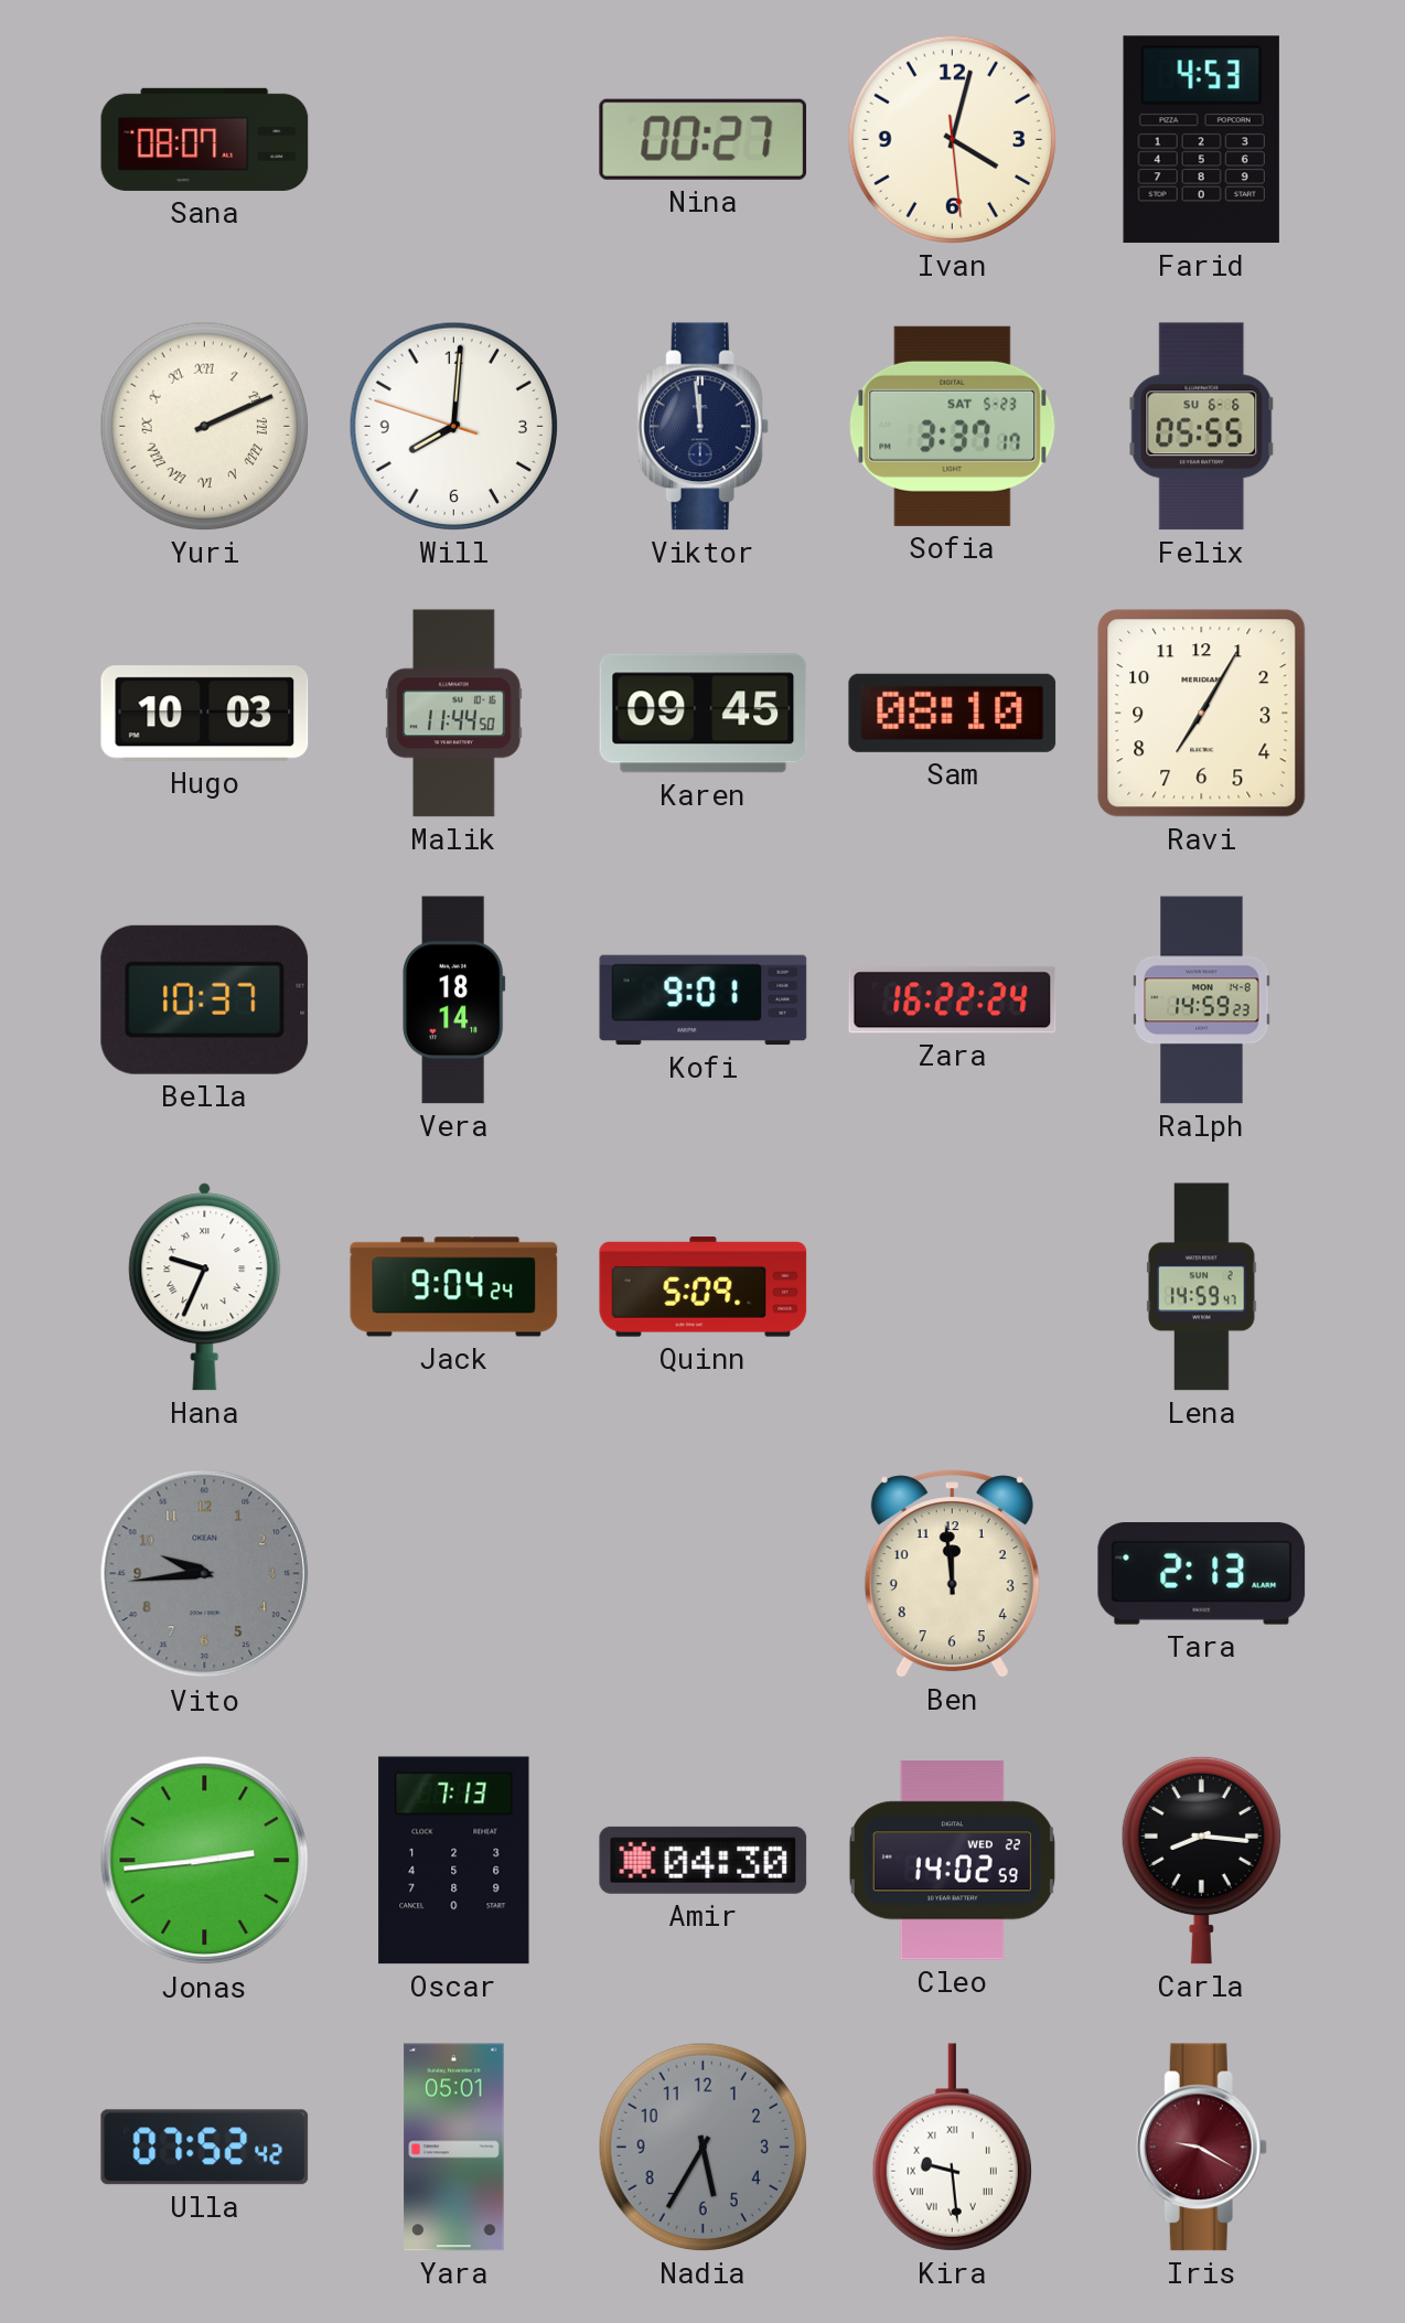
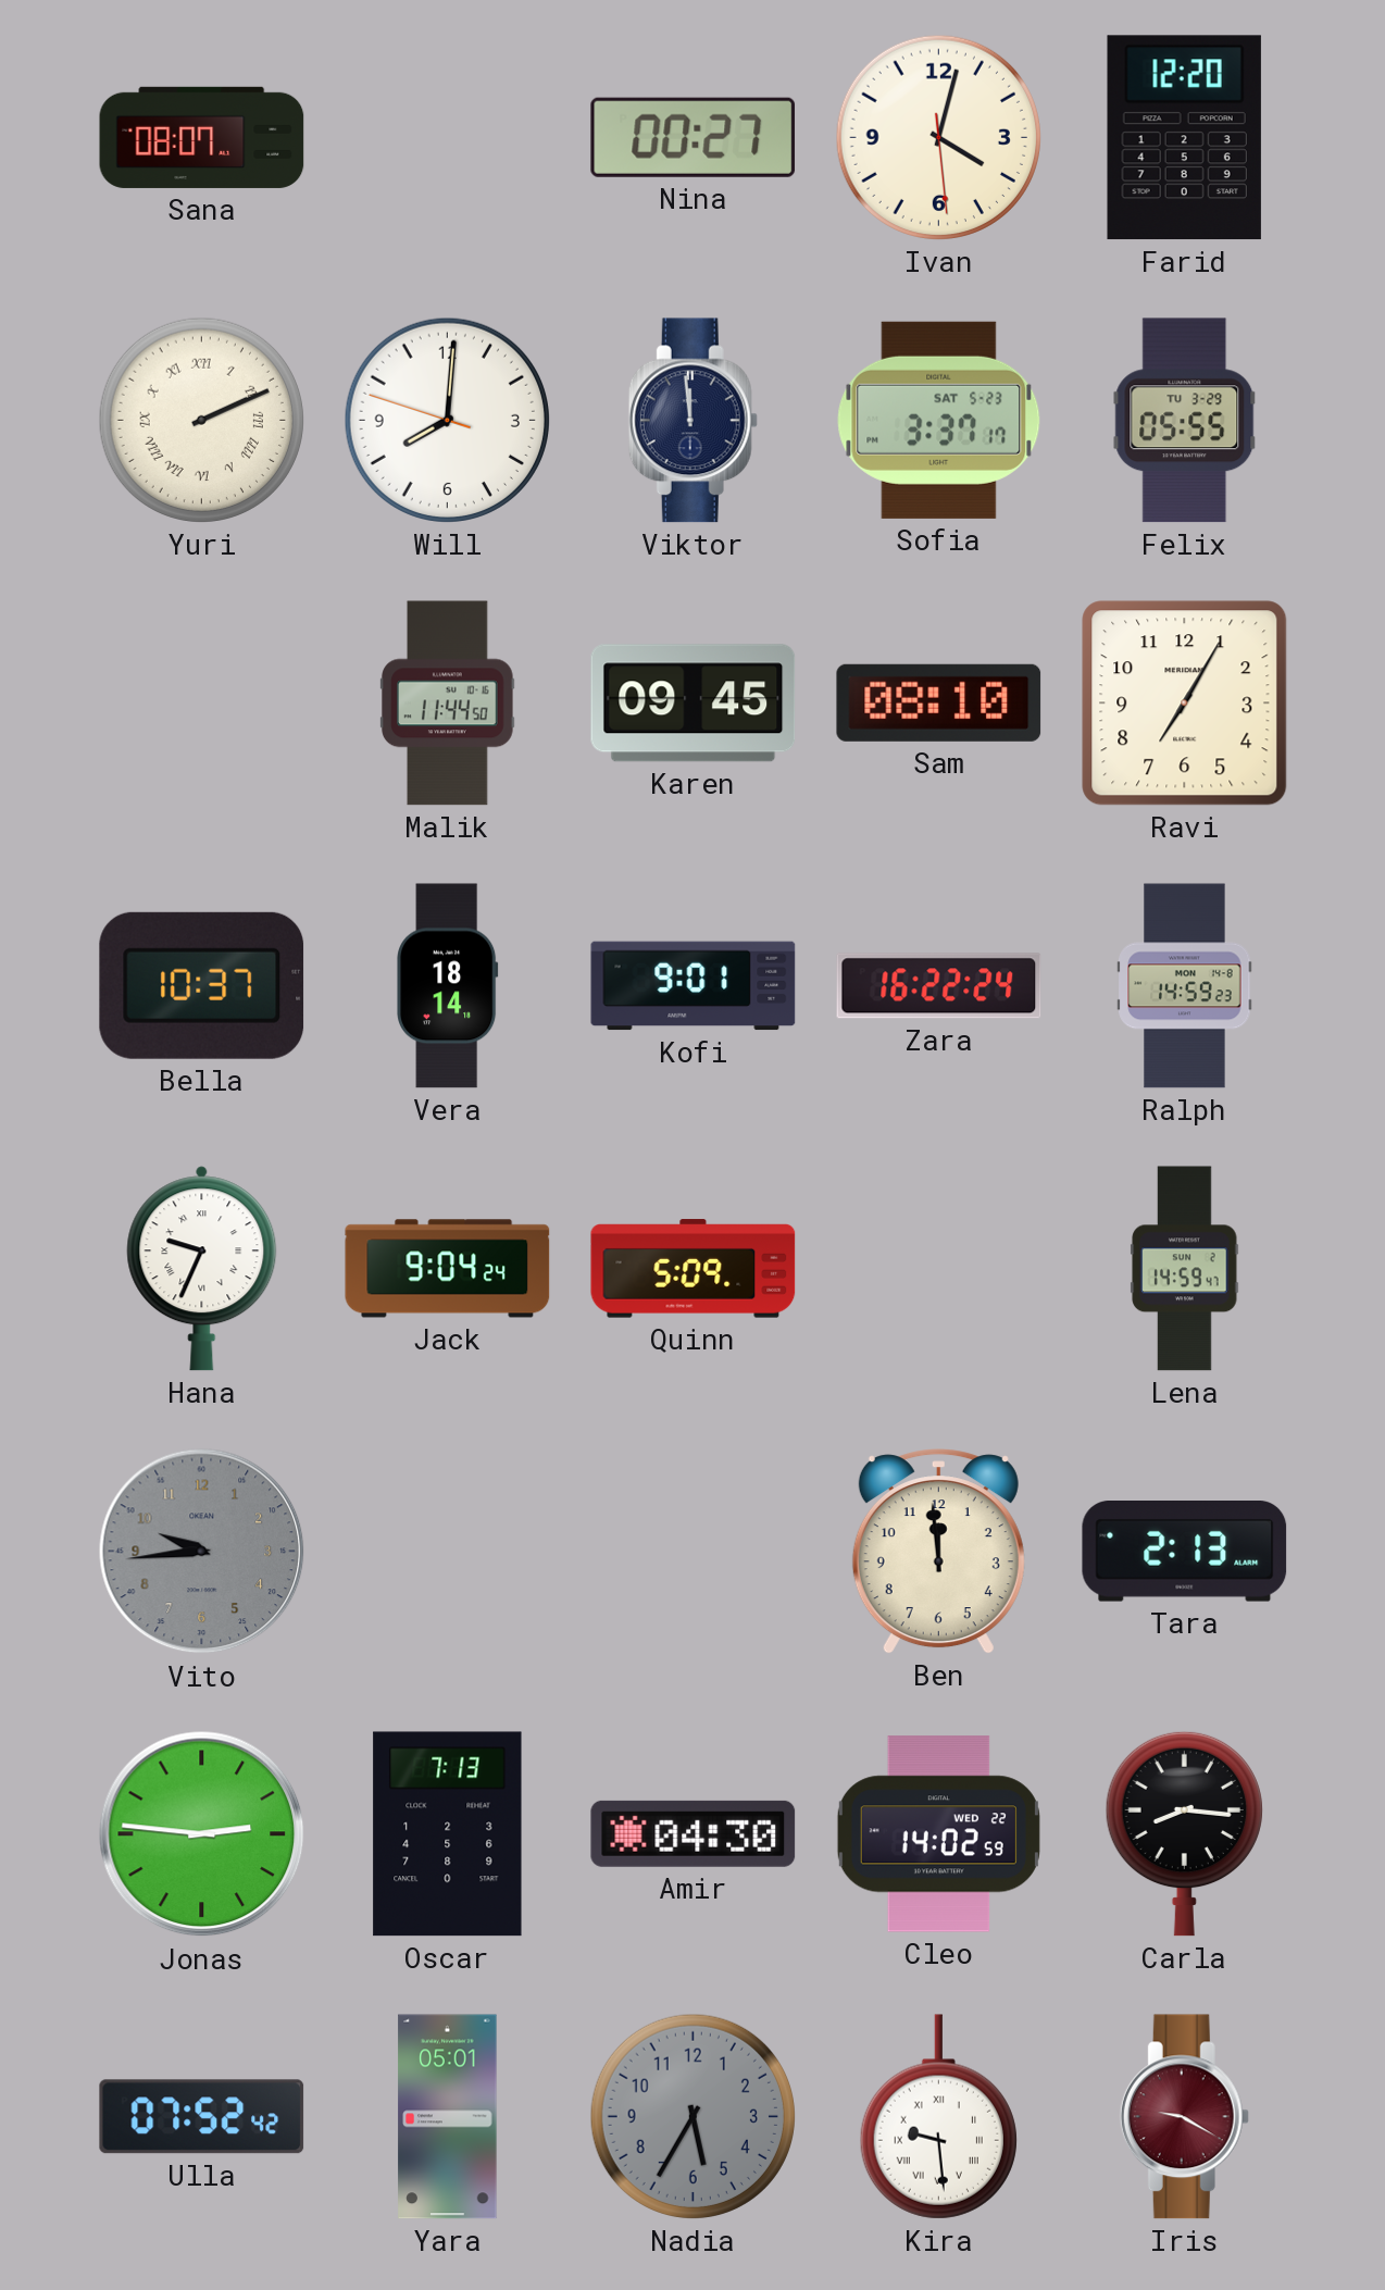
Farid: 4:53 -> 12:20 (1184, 138)
Felix date: SU 6-6 -> TU 3-29 (1185, 421)
Hugo: 10:03 -> none (205, 714)
Jonas: 2:44 -> 2:46 (202, 1834)
